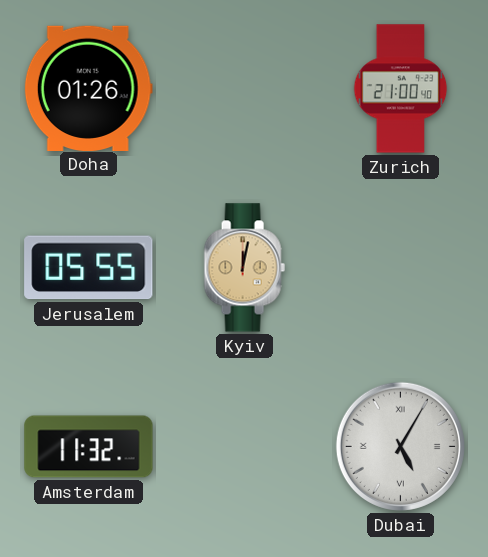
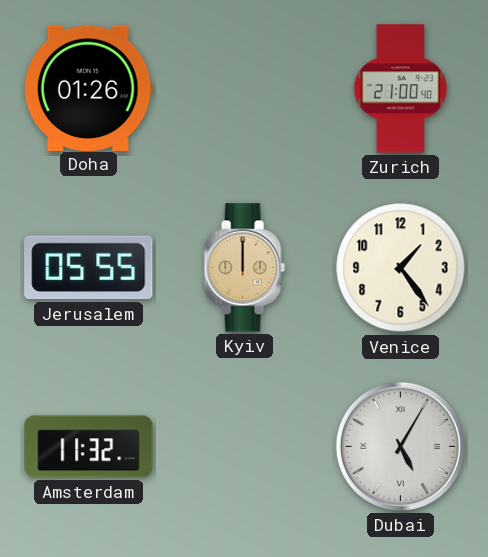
Kyiv: 12:02 -> 12:00 (244, 268)
Venice: none -> 1:24 (401, 268)
